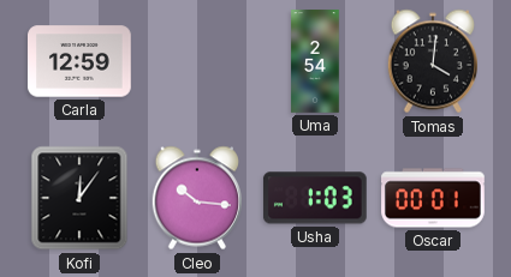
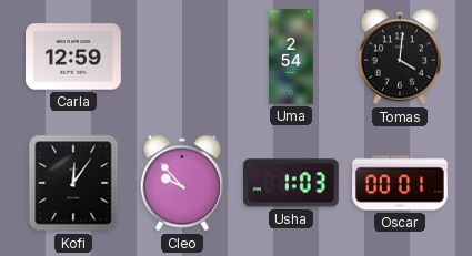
Cleo: 10:16 -> 9:53 (181, 183)
